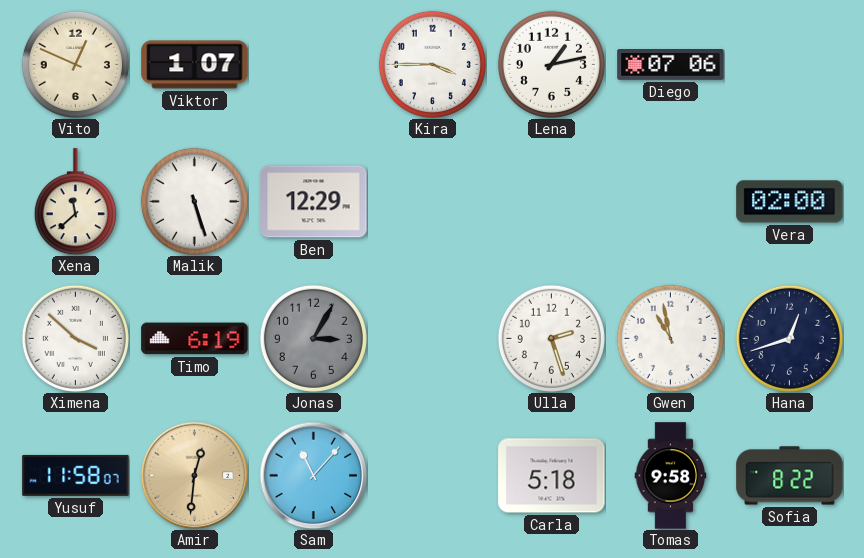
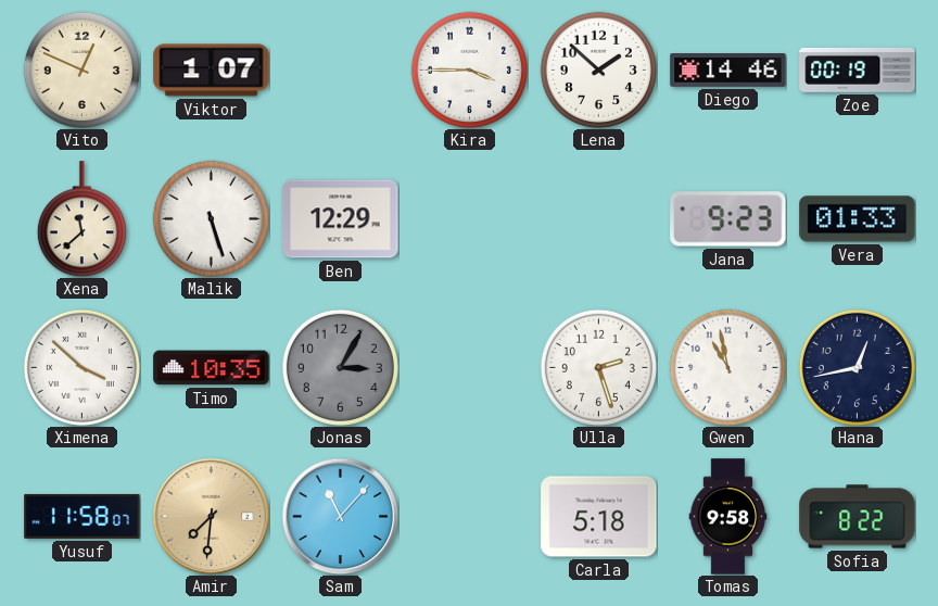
Lena: 1:13 -> 1:52 (598, 70)
Diego: 07:06 -> 14:46 (728, 71)
Zoe: none -> 00:19 (858, 70)
Jana: none -> 9:23 (728, 219)
Vera: 02:00 -> 01:33 (858, 219)
Timo: 6:19 -> 10:35 (212, 368)
Hana: 12:42 -> 12:43 (857, 367)
Amir: 12:31 -> 7:31 (211, 516)
